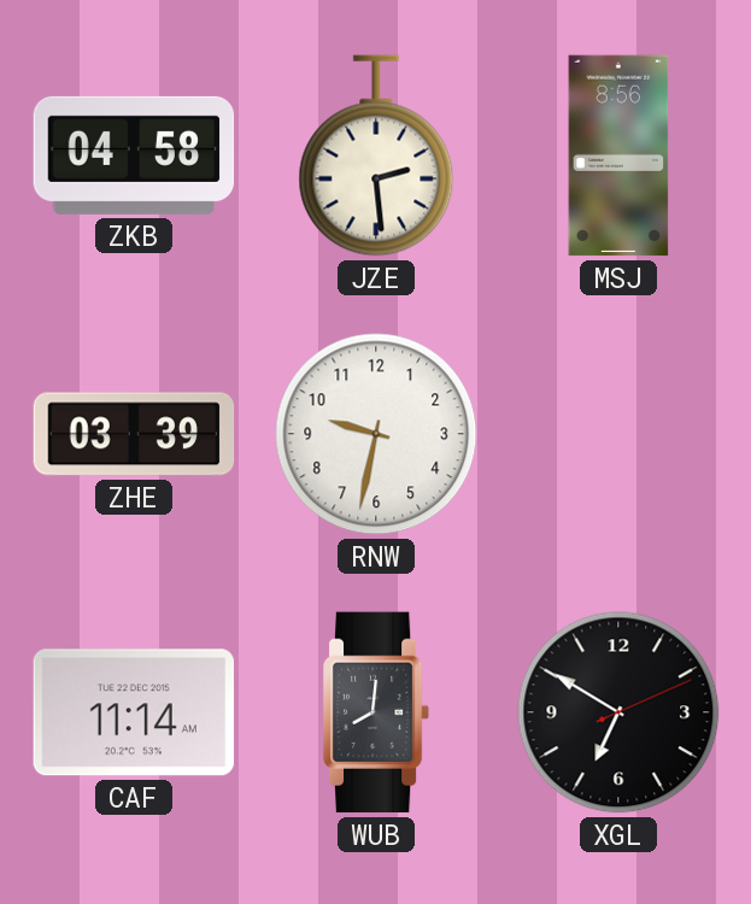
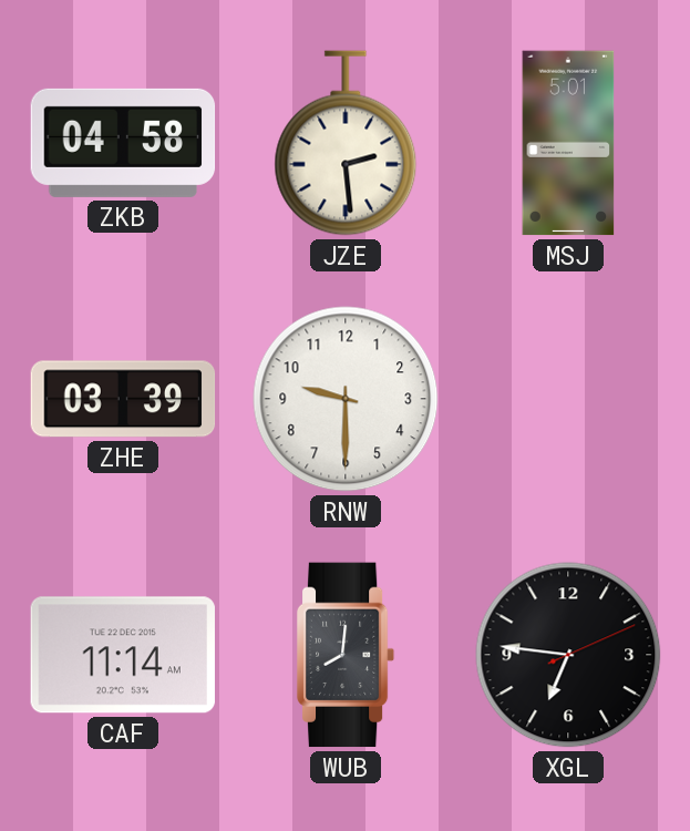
MSJ: 8:56 -> 5:01 (568, 143)
RNW: 9:32 -> 9:30 (346, 399)
XGL: 6:50 -> 6:46 (568, 655)
